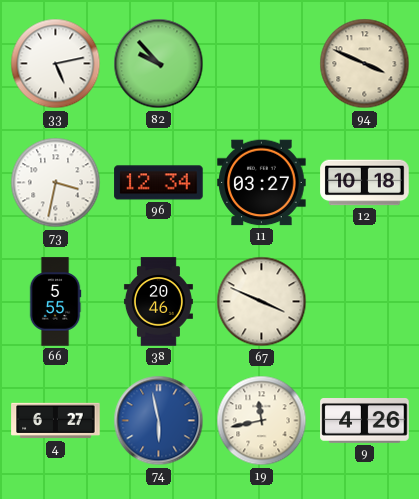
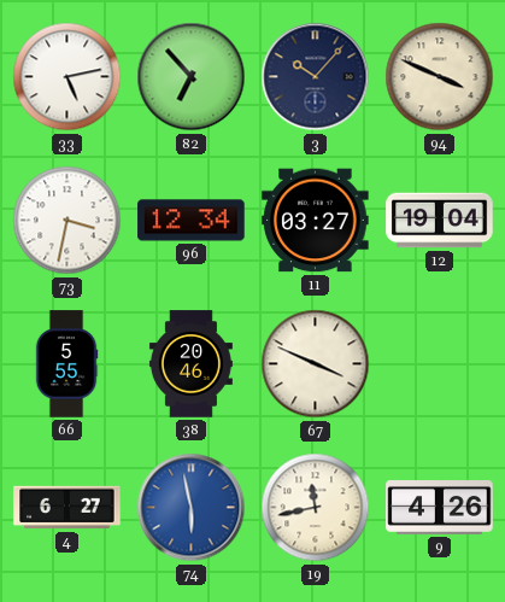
82: 9:53 -> 6:53 (192, 77)
3: none -> 10:07 (316, 77)
12: 10:18 -> 19:04 (440, 221)
